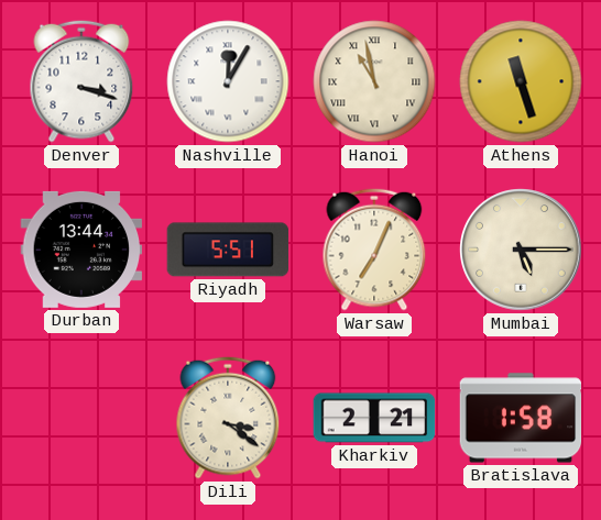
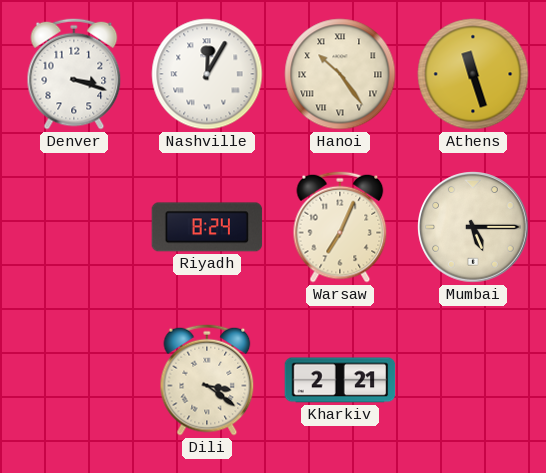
Hanoi: 10:58 -> 10:24 (340, 74)
Durban: 13:44 -> none (81, 250)
Riyadh: 5:51 -> 8:24 (207, 227)
Bratislava: 1:58 -> none (521, 418)
